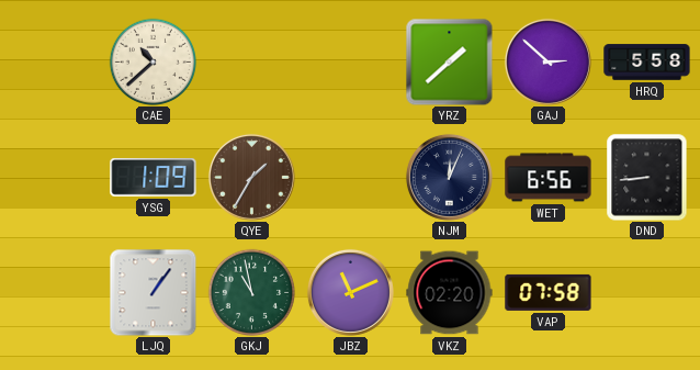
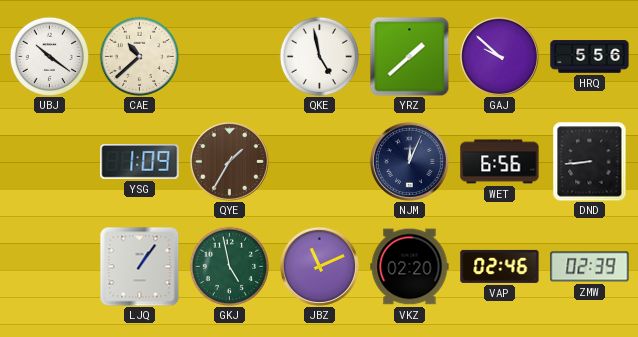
UBJ: none -> 10:21 (49, 56)
QKE: none -> 4:58 (319, 56)
GAJ: 2:52 -> 9:52 (499, 56)
HRQ: 5:58 -> 5:56 (590, 57)
GKJ: 10:58 -> 4:58 (229, 266)
VAP: 07:58 -> 02:46 (500, 266)
ZMW: none -> 02:39 (590, 267)
